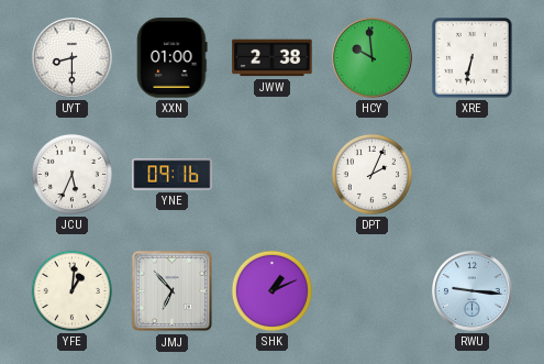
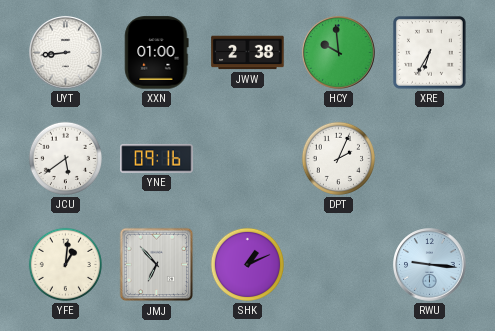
UYT: 8:30 -> 8:44 (66, 53)
XRE: 6:32 -> 6:35 (430, 53)
JCU: 5:34 -> 5:39 (65, 158)
